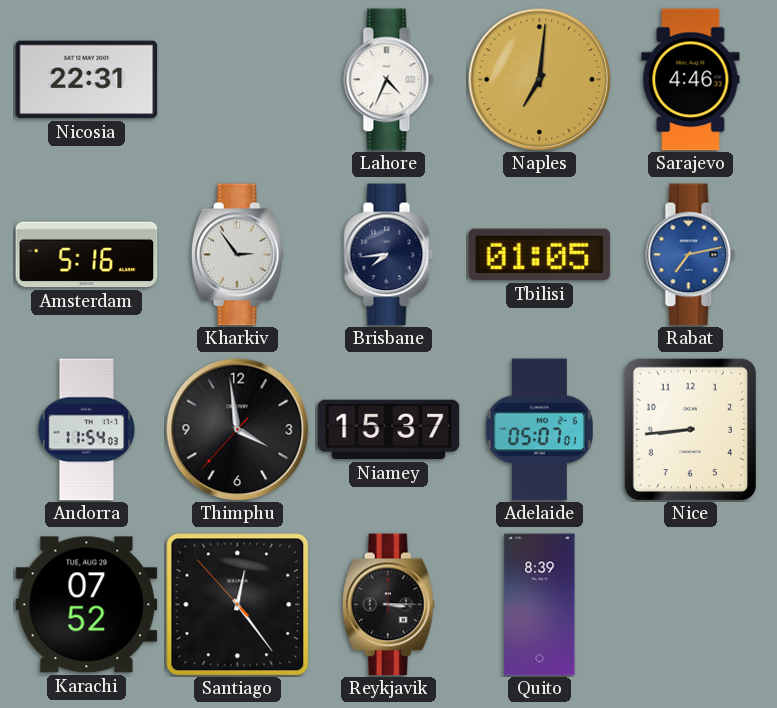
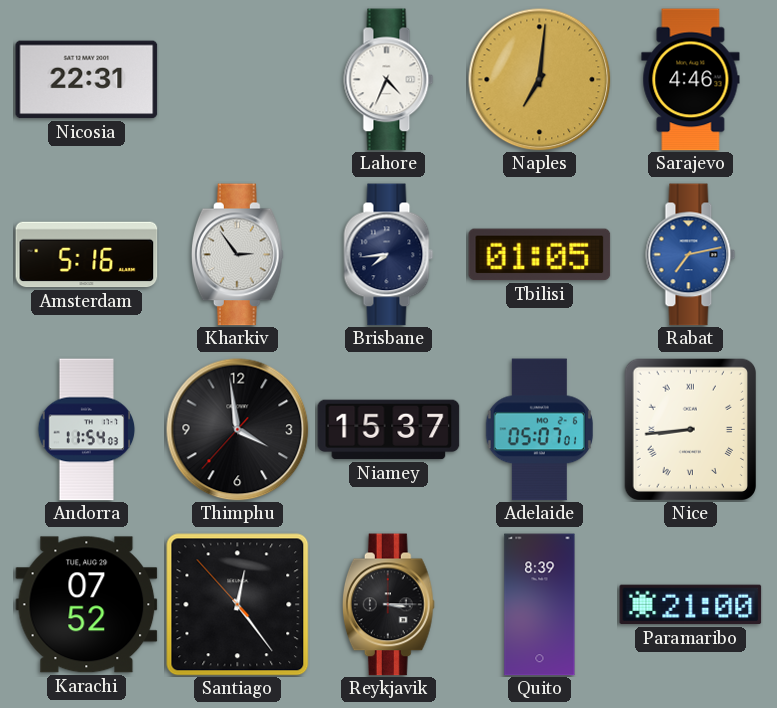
Nice numerals: Arabic -> Roman (690, 429)
Paramaribo: none -> 21:00 (691, 605)
